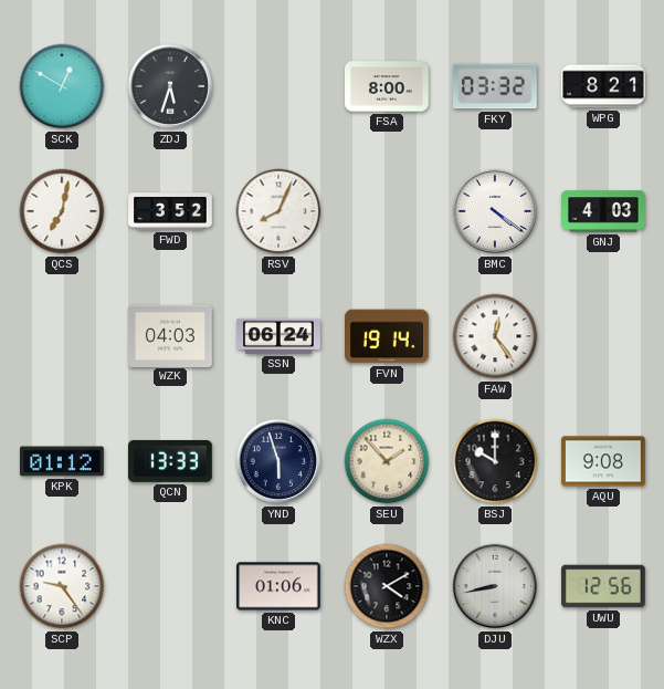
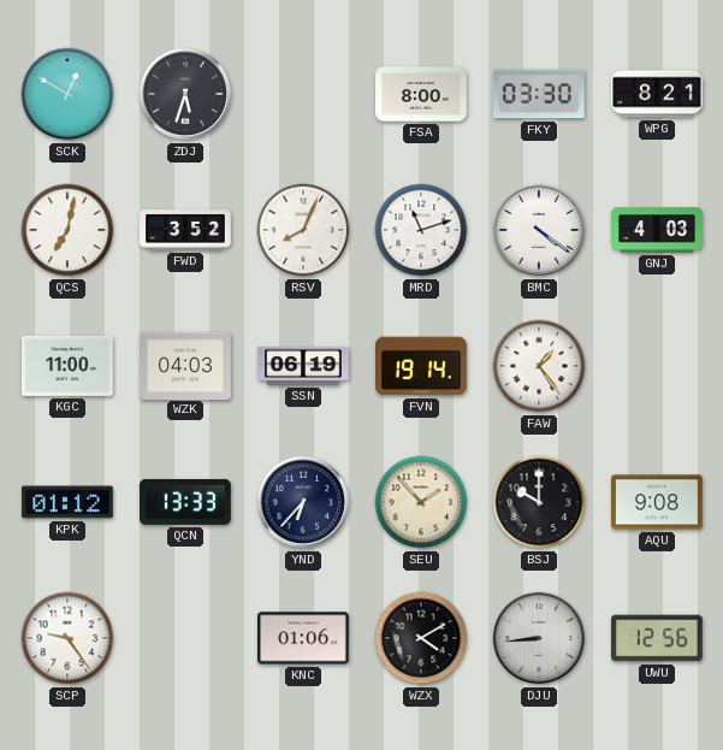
FKY: 03:32 -> 03:30 (539, 94)
MRD: none -> 11:12 (421, 230)
KGC: none -> 11:00 (67, 366)
SSN: 06:24 -> 06:19 (303, 366)
FAW: 12:24 -> 1:24 (539, 366)
YND: 5:57 -> 6:37 (303, 502)
DJU: 8:43 -> 8:44 (539, 638)
